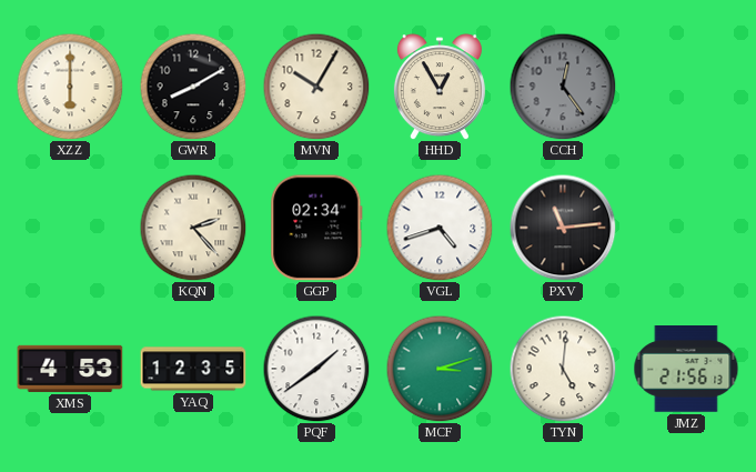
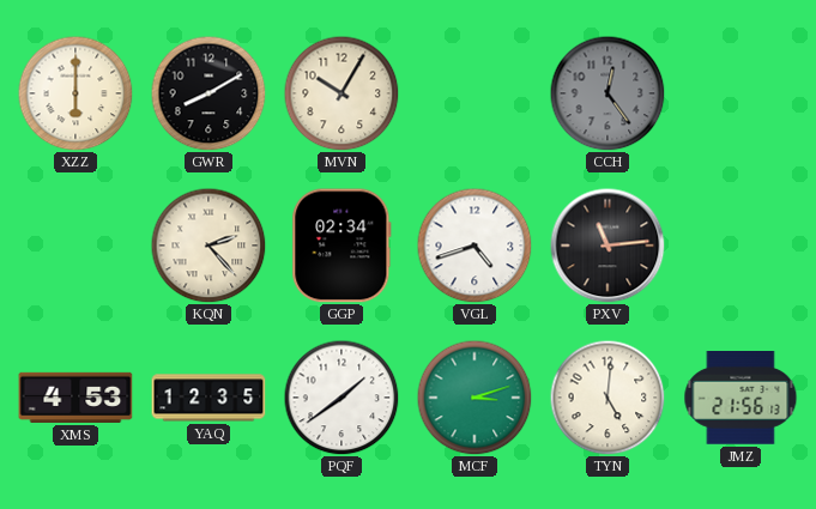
HHD: 12:55 -> none (440, 87)
